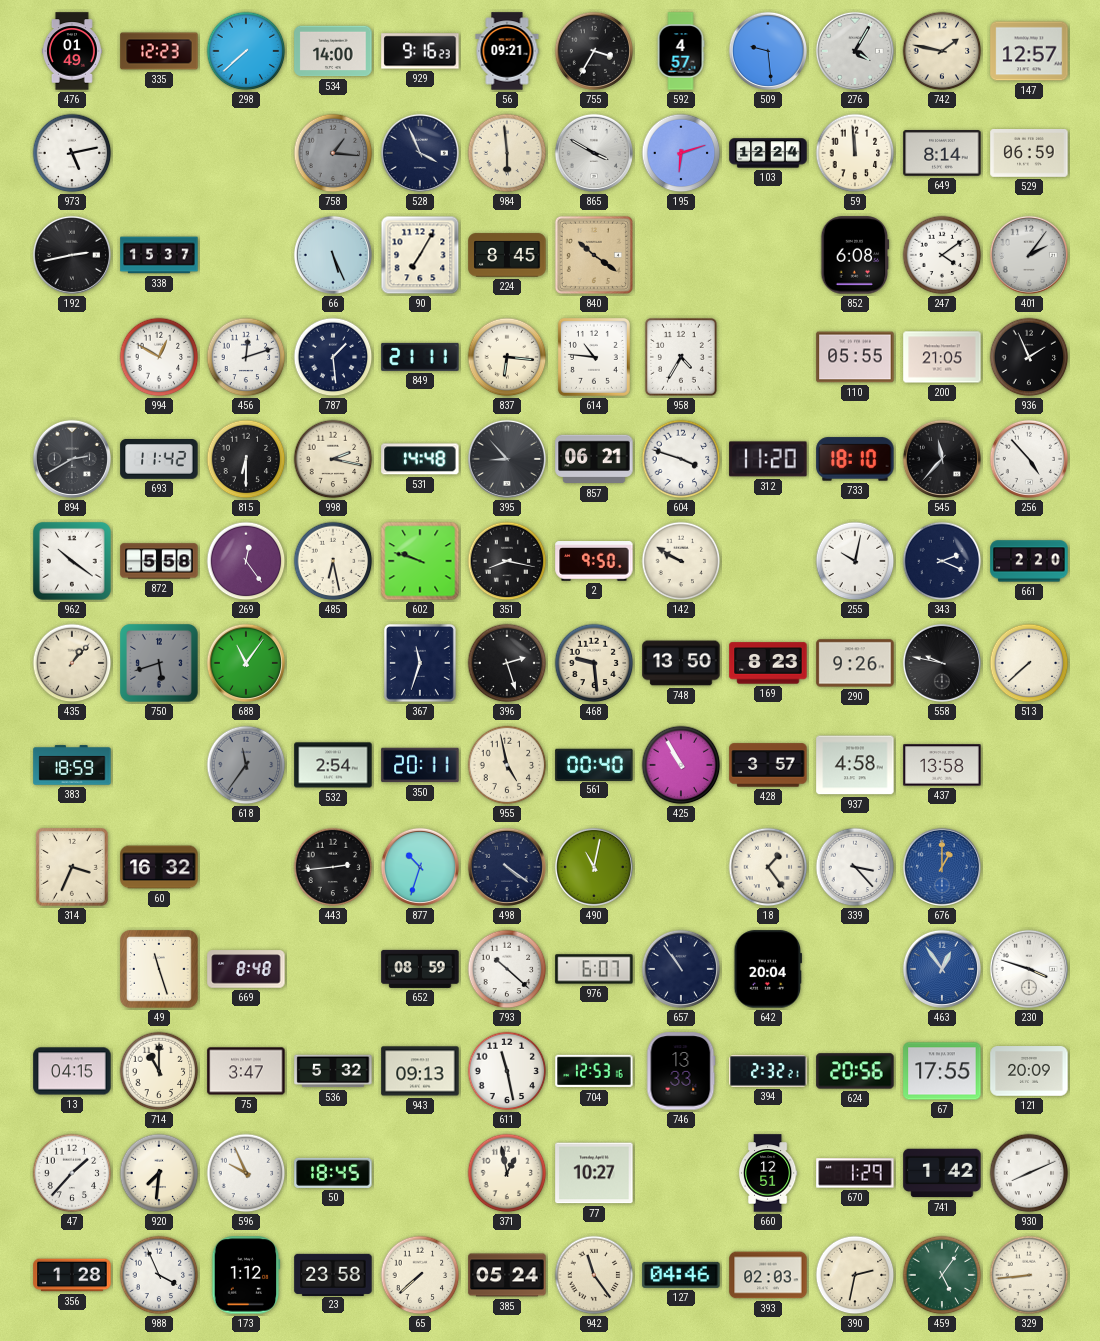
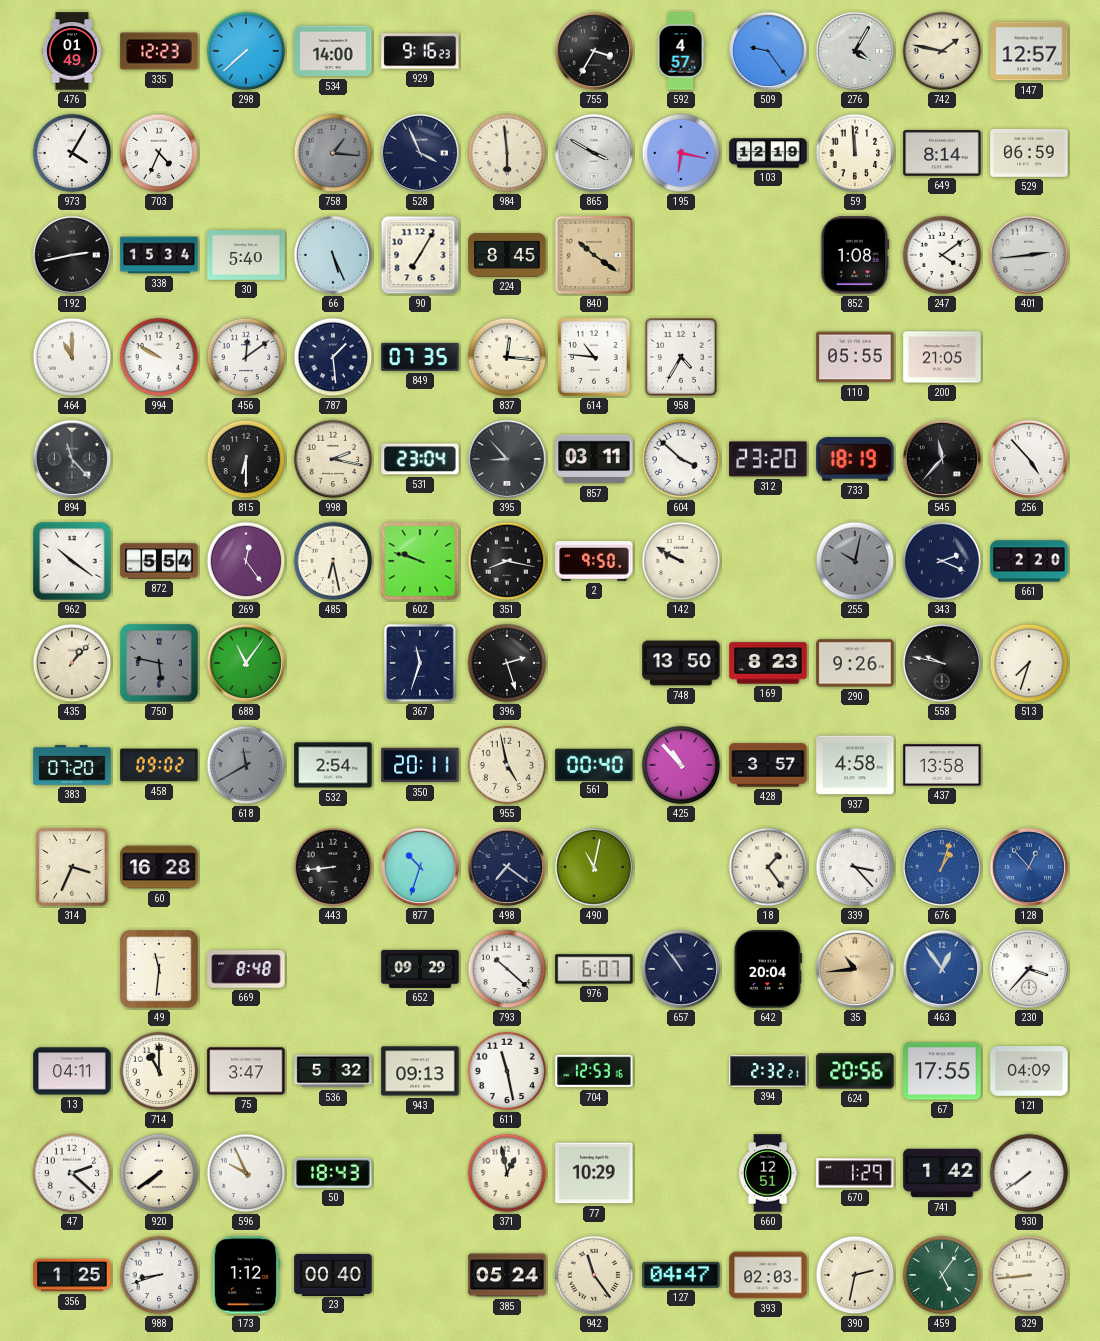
56: 09:21 -> none (507, 51)
509: 9:29 -> 9:24 (768, 51)
973: 5:13 -> 4:05 (72, 153)
703: none -> 4:34 (159, 153)
195: 6:12 -> 6:17 (681, 153)
103: 12:24 -> 12:19 (768, 153)
338: 15:37 -> 15:34 (159, 255)
30: none -> 5:40 (246, 256)
852: 6:08 -> 1:08 (855, 255)
401: 2:06 -> 2:44 (1029, 255)
464: none -> 11:00 (72, 357)
994: 12:50 -> 9:50 (159, 357)
456: 12:12 -> 12:09 (246, 357)
849: 21:11 -> 07:35 (420, 357)
837: 6:16 -> 12:16 (507, 357)
936: 1:56 -> none (1029, 357)
894: 2:40 -> 11:23 (72, 459)
693: 11:42 -> none (159, 460)
531: 14:48 -> 23:04 (420, 459)
857: 06:21 -> 03:11 (594, 459)
604: 3:48 -> 3:52 (681, 459)
312: 11:20 -> 23:20 (768, 459)
733: 18:10 -> 18:19 (855, 459)
872: 5:58 -> 5:54 (159, 561)
255 dial: white -> grey (855, 561)
750: 5:42 -> 5:47 (160, 664)
468: 9:29 -> none (594, 663)
513: 7:38 -> 7:33 (1029, 663)
383: 18:59 -> 07:20 (72, 765)
458: none -> 09:02 (159, 765)
618: 11:36 -> 11:40 (246, 765)
425: 10:55 -> 10:53 (681, 765)
60: 16:32 -> 16:28 (159, 867)
443: 2:44 -> 8:44 (333, 867)
498: 4:21 -> 7:21 (507, 867)
676: 1:00 -> 1:03 (942, 867)
128: none -> 12:53 (1029, 867)
49: 11:27 -> 11:31 (160, 970)
652: 08:59 -> 09:29 (420, 969)
35: none -> 10:44 (855, 969)
230: 3:48 -> 3:37 (1029, 969)
13: 04:15 -> 04:11 (72, 1071)
746: 13:33 -> none (681, 1071)
121: 20:09 -> 04:09 (1029, 1071)
47: 1:37 -> 2:22 (72, 1173)
920: 7:31 -> 7:39 (159, 1173)
50: 18:45 -> 18:43 (333, 1173)
77: 10:27 -> 10:29 (594, 1173)
930: 8:11 -> 7:39 (1029, 1173)
356: 1:28 -> 1:25 (72, 1275)
988: 3:56 -> 8:42 (159, 1275)
23: 23:58 -> 00:40 (333, 1274)
65: 7:38 -> none (420, 1275)
127: 04:46 -> 04:47 (681, 1275)
